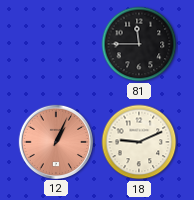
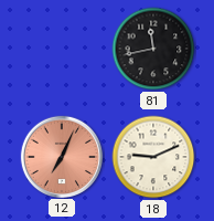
81: 11:45 -> 11:43 (153, 49)
12: 1:04 -> 7:04 (61, 156)
